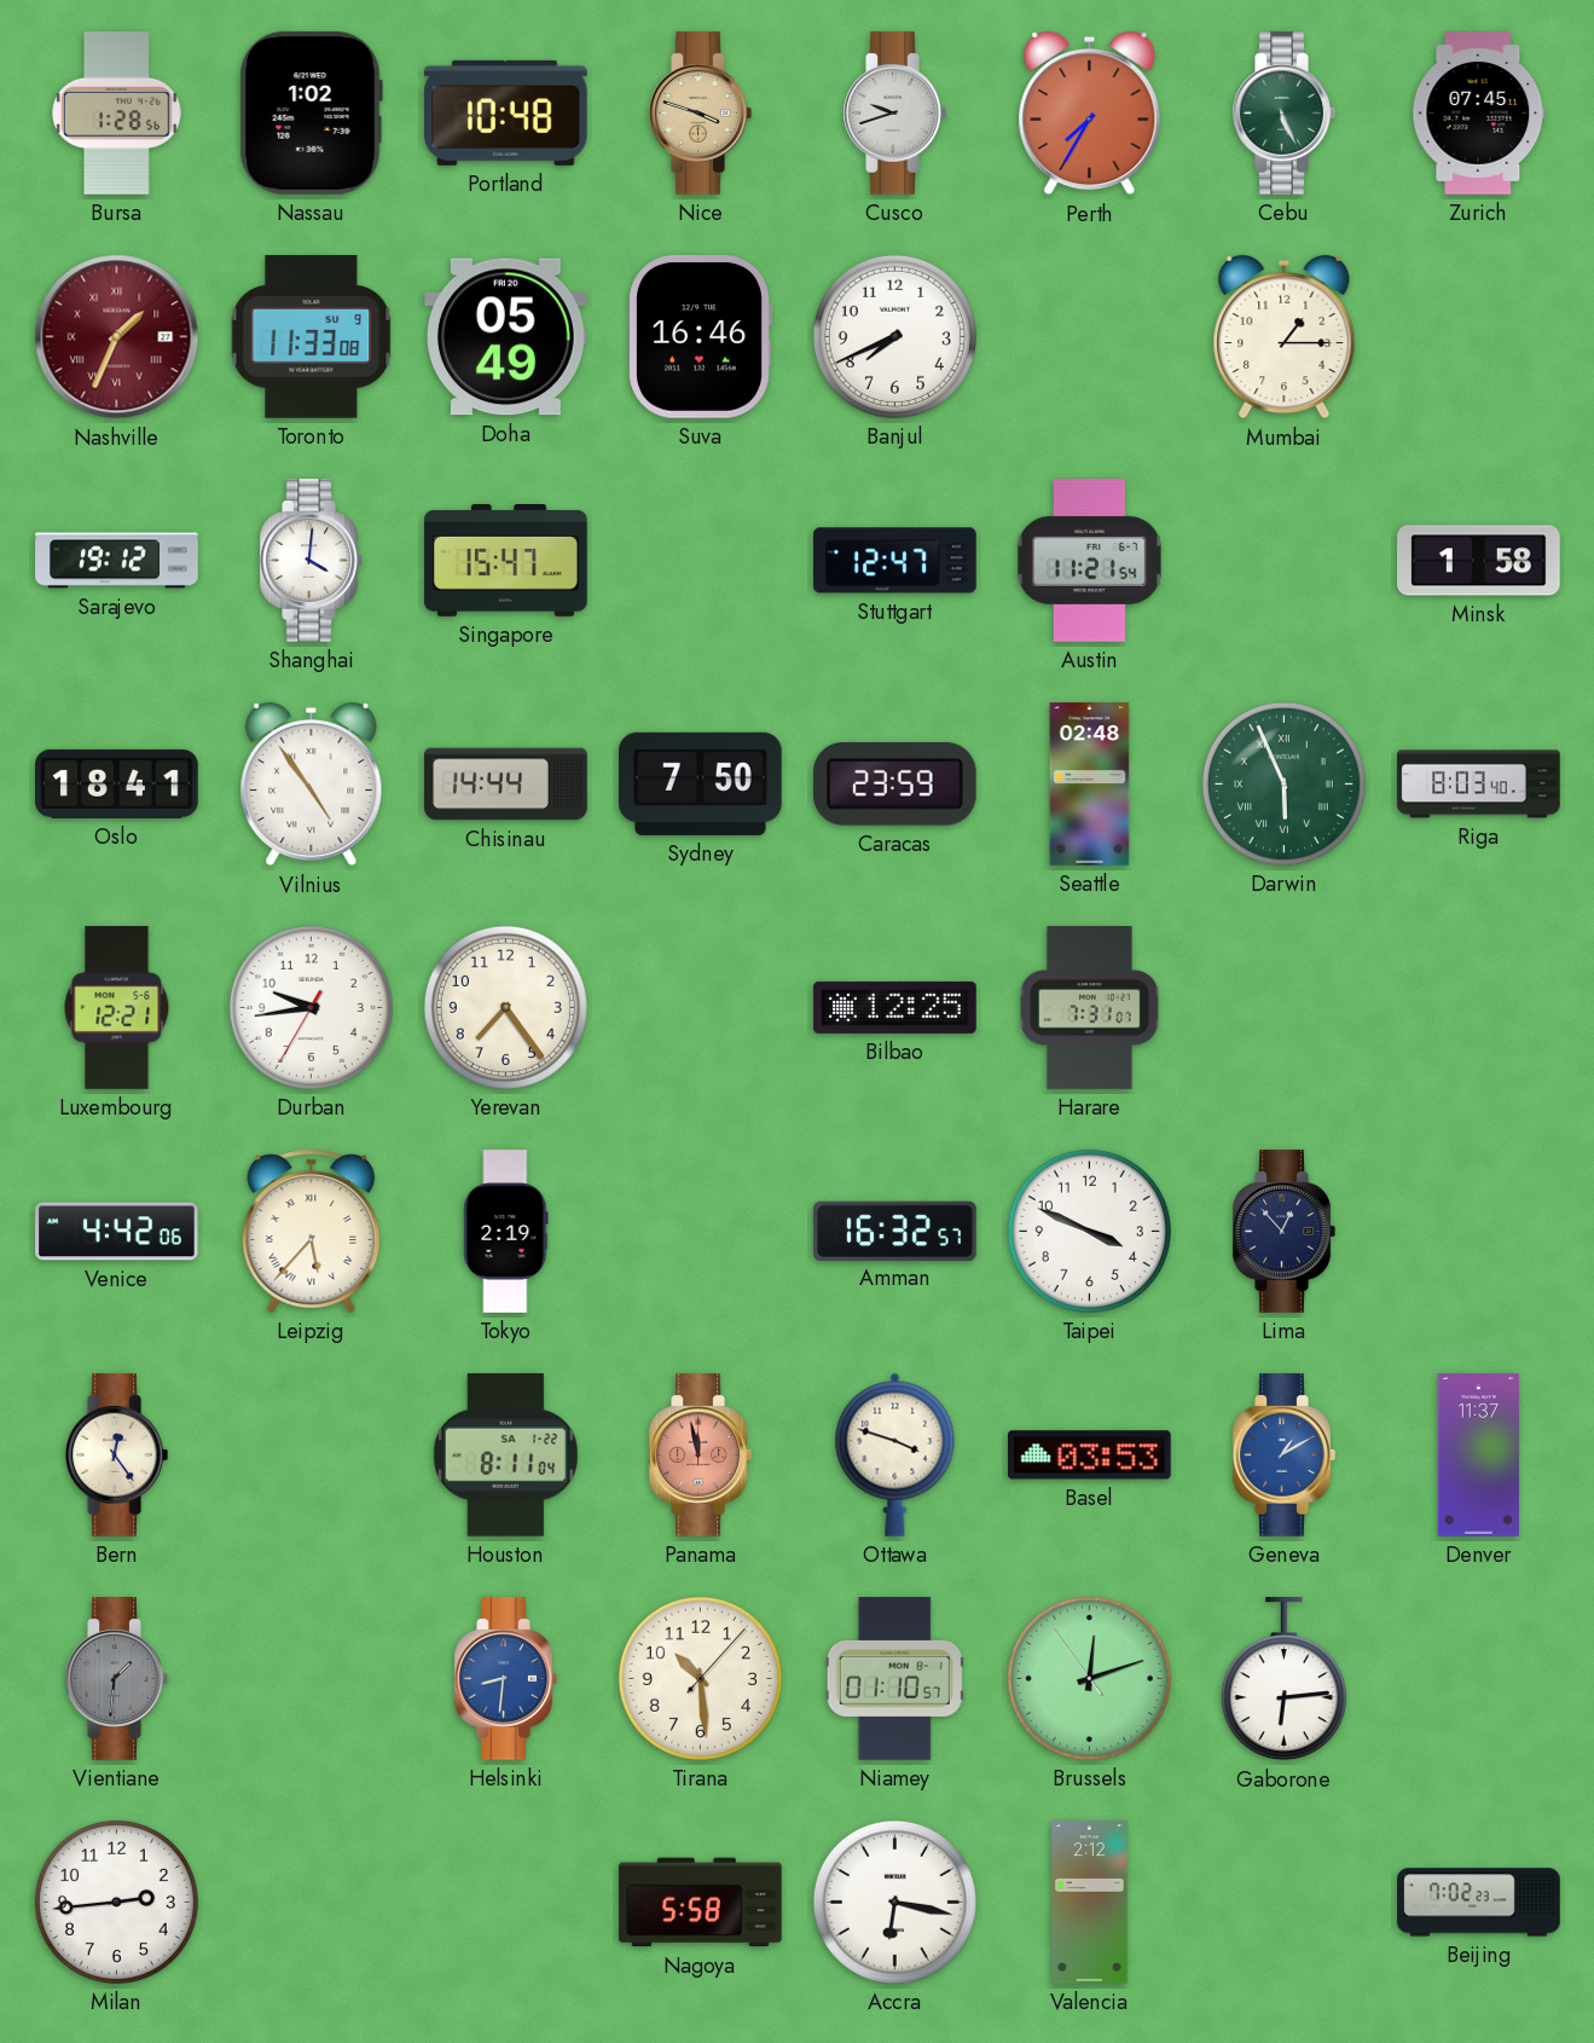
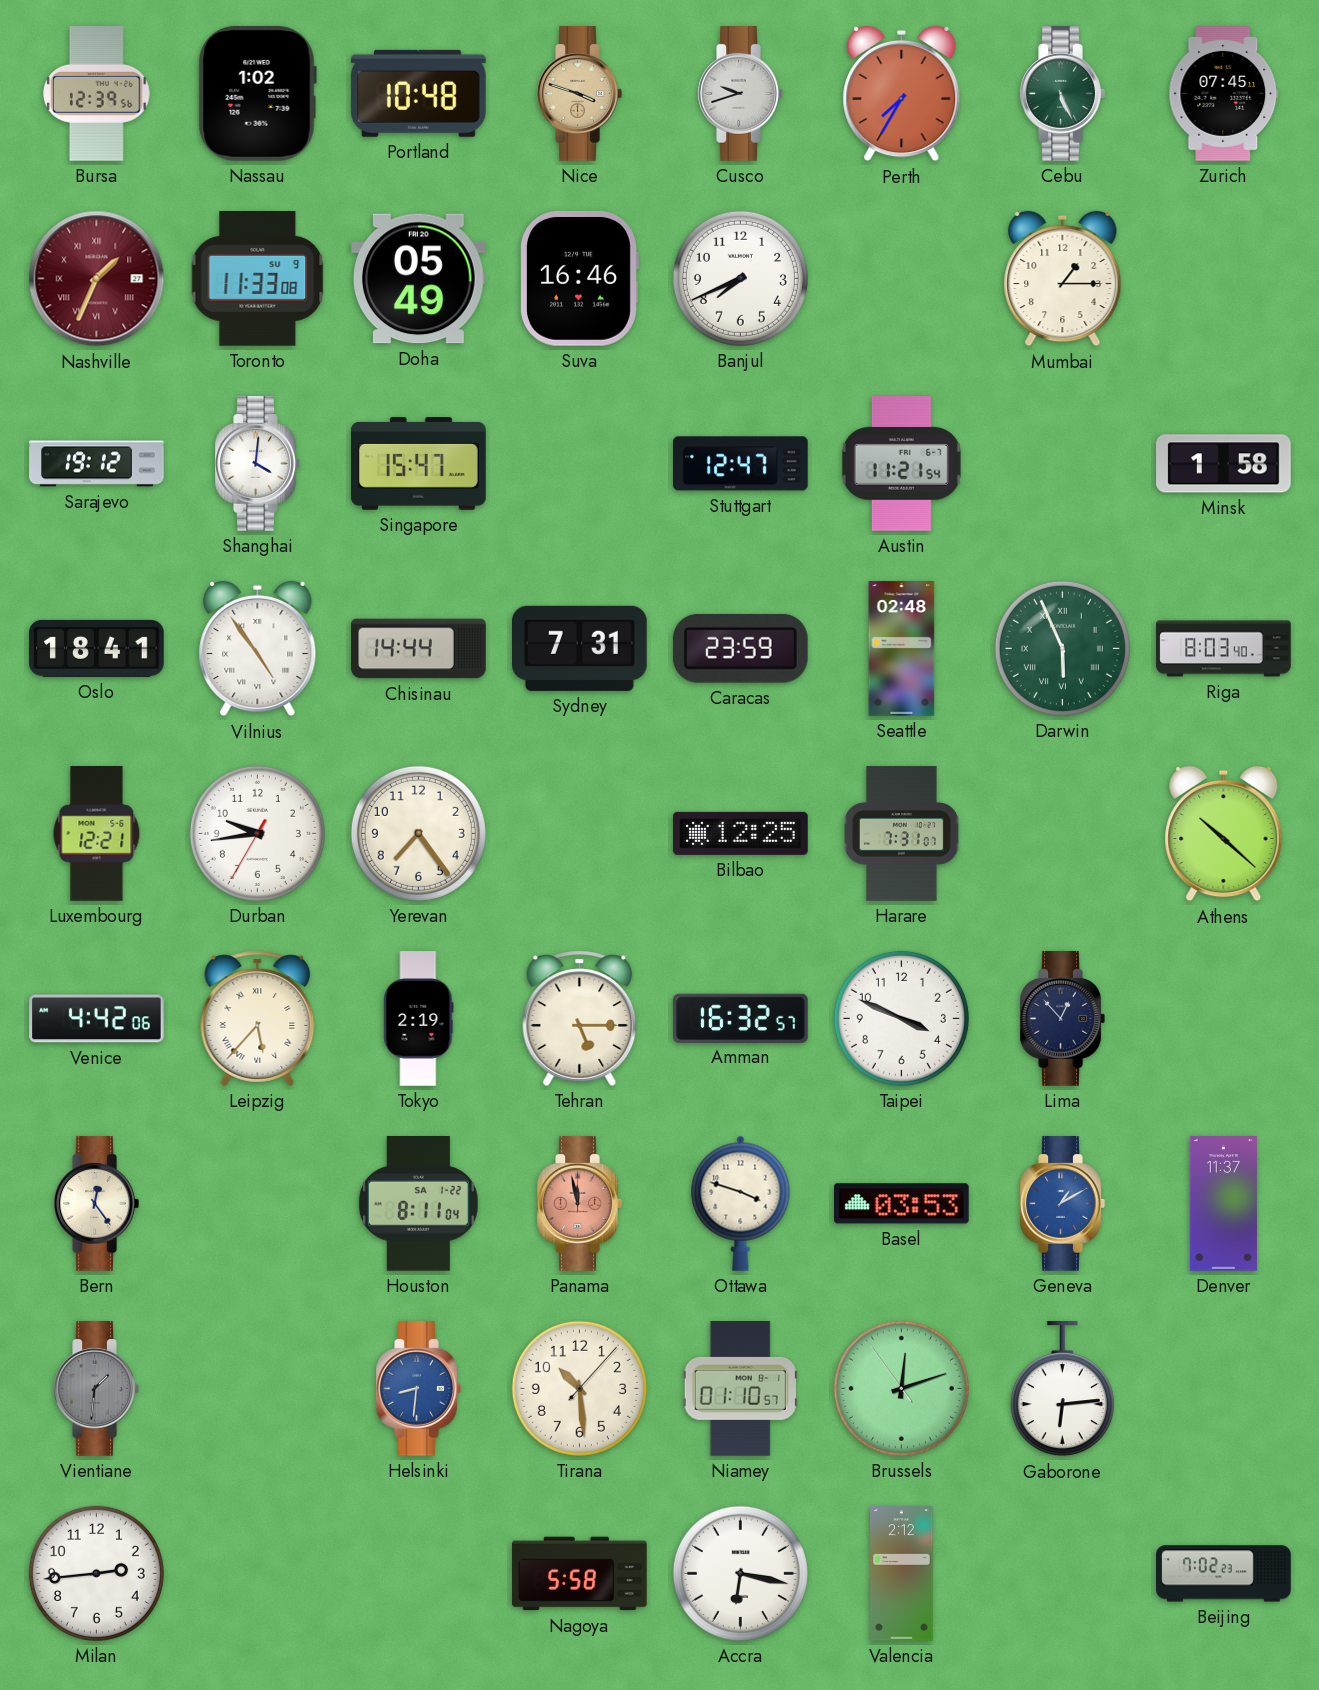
Bursa: 1:28 -> 12:39 (97, 94)
Sydney: 7:50 -> 7:31 (580, 648)
Athens: none -> 10:22 (1224, 834)
Tehran: none -> 5:15 (580, 1018)
